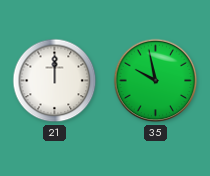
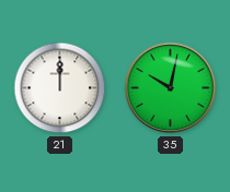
35: 9:58 -> 10:02 (171, 88)
